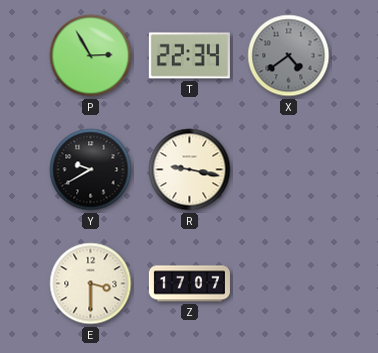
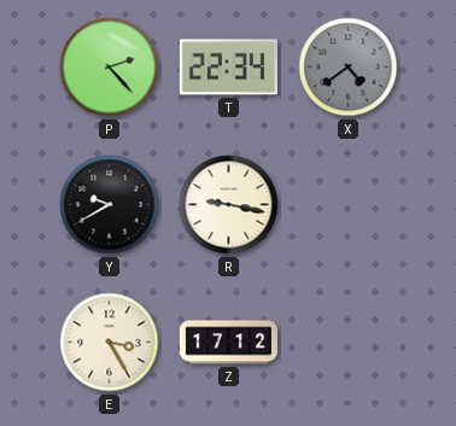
P: 2:55 -> 2:23 (110, 68)
E: 3:30 -> 3:25 (110, 343)
Z: 17:07 -> 17:12 (228, 343)
